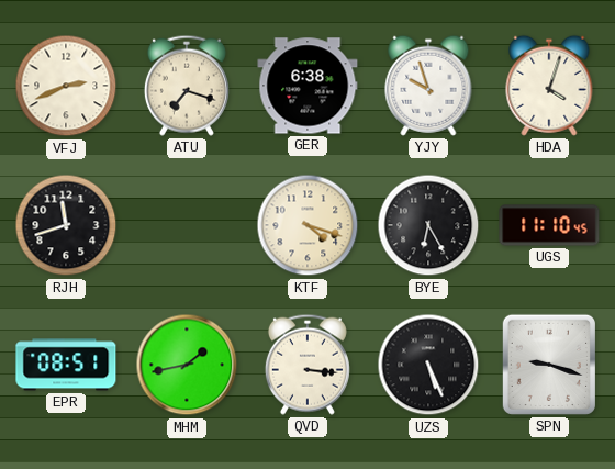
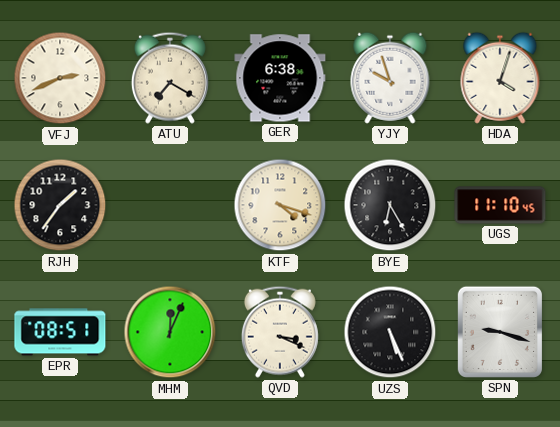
ATU: 7:18 -> 7:20 (170, 78)
RJH: 11:42 -> 1:36 (60, 205)
MHM: 1:43 -> 12:04 (170, 332)
QVD: 3:16 -> 3:19 (280, 332)
